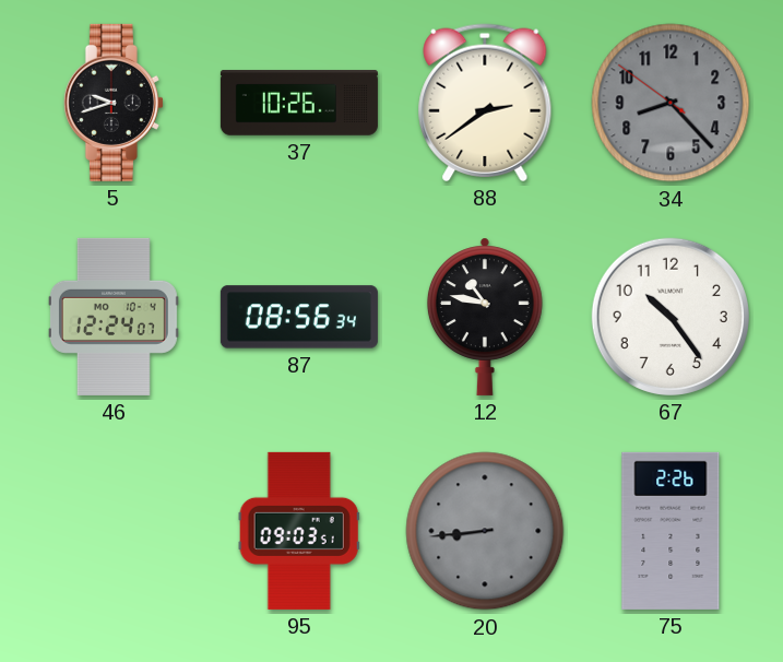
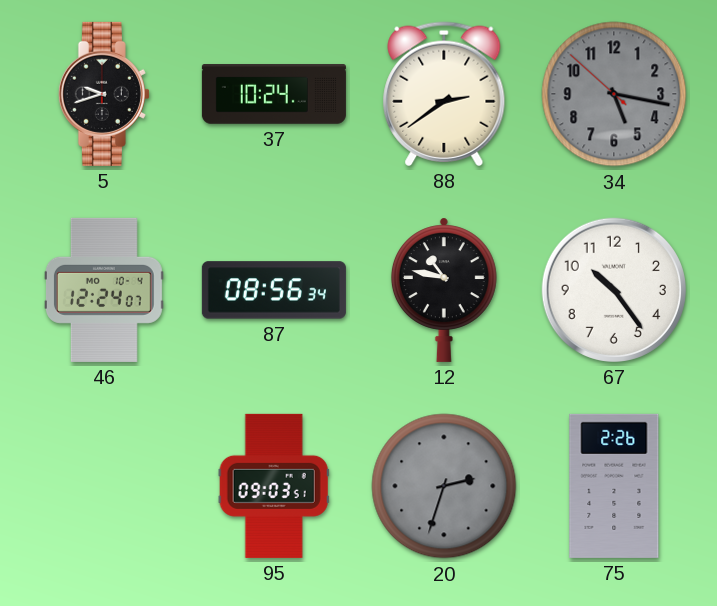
37: 10:26 -> 10:24 (274, 94)
34: 8:22 -> 5:16 (614, 94)
20: 8:44 -> 2:33 (444, 486)
